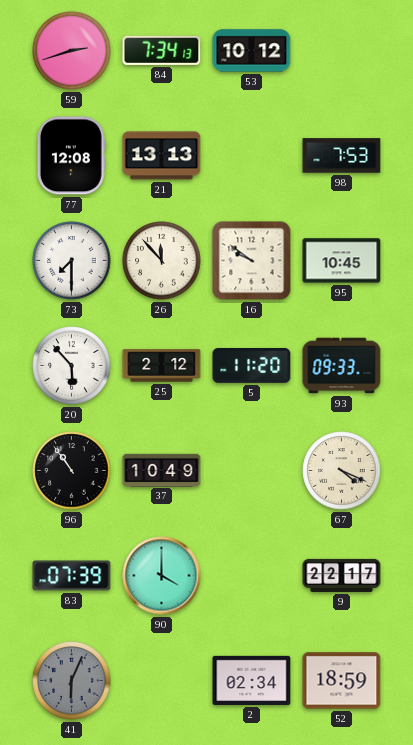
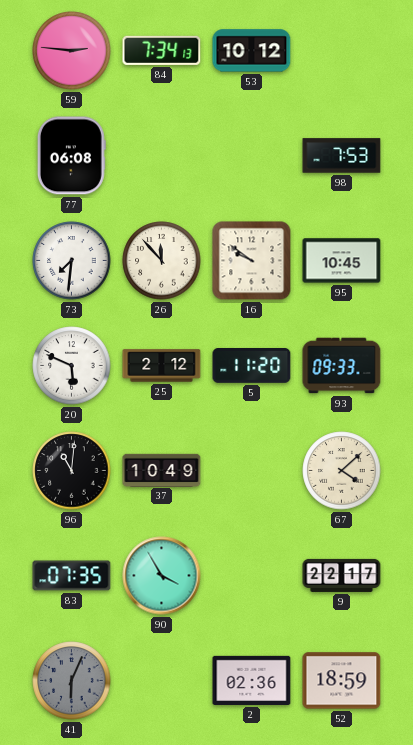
59: 2:42 -> 2:46 (72, 51)
77: 12:08 -> 06:08 (71, 156)
21: 13:13 -> none (162, 156)
73: 7:30 -> 7:31 (72, 261)
20: 5:53 -> 5:49 (72, 366)
96: 10:54 -> 11:01 (72, 471)
67: 4:19 -> 4:08 (342, 471)
83: 07:39 -> 07:35 (72, 576)
90: 4:00 -> 3:55 (162, 576)
2: 02:34 -> 02:36 (252, 680)
